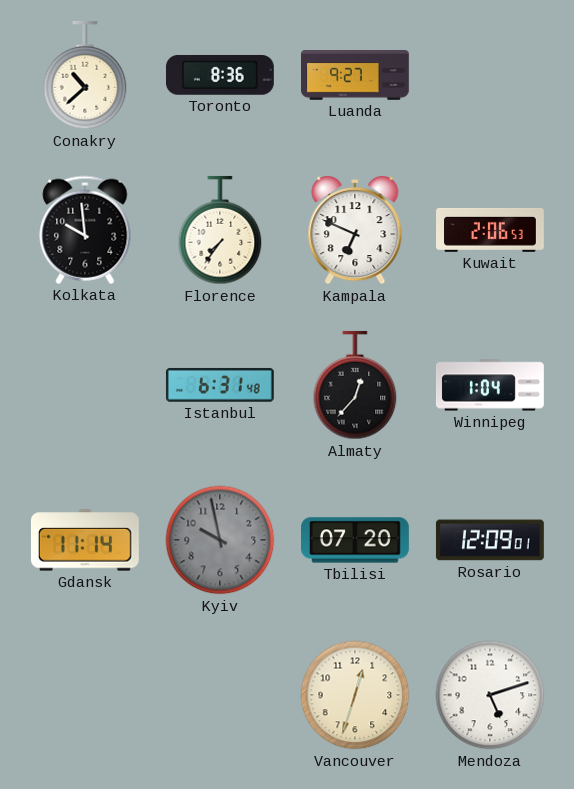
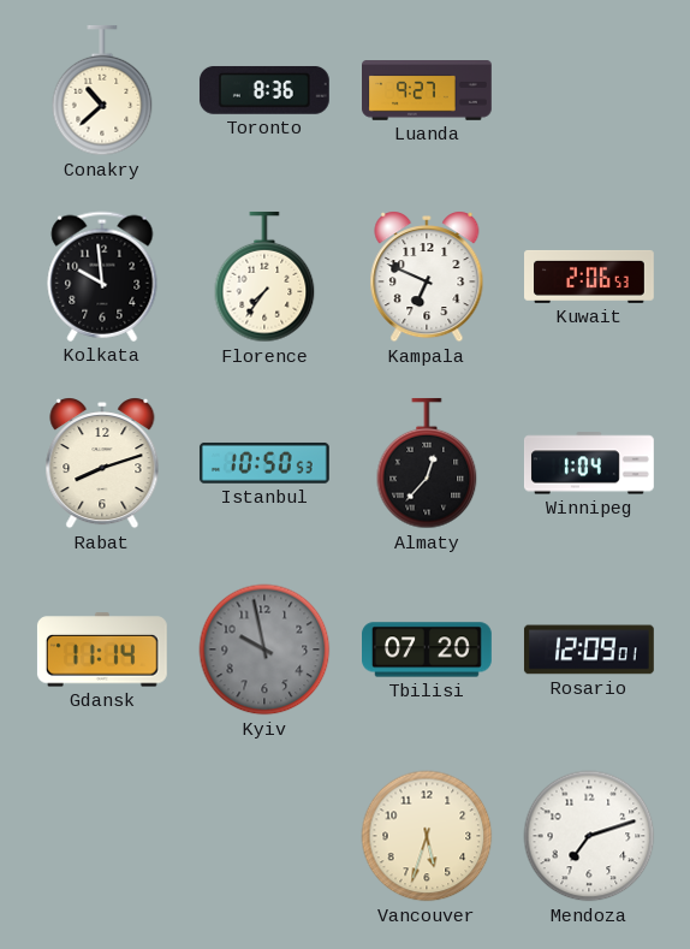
Rabat: none -> 8:12 (102, 464)
Istanbul: 6:31 -> 10:50 (264, 463)
Vancouver: 12:33 -> 5:33 (427, 836)
Mendoza: 5:12 -> 7:12 (589, 836)
